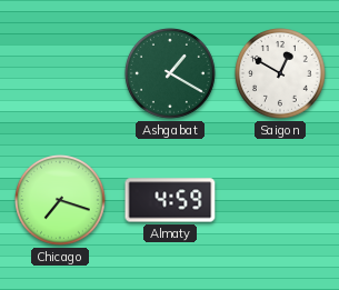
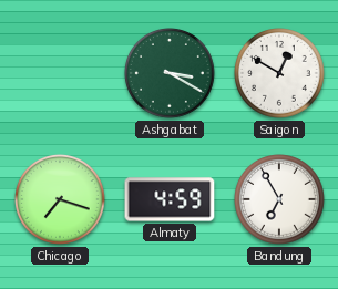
Ashgabat: 1:20 -> 3:20 (171, 74)
Bandung: none -> 6:55 (280, 200)
